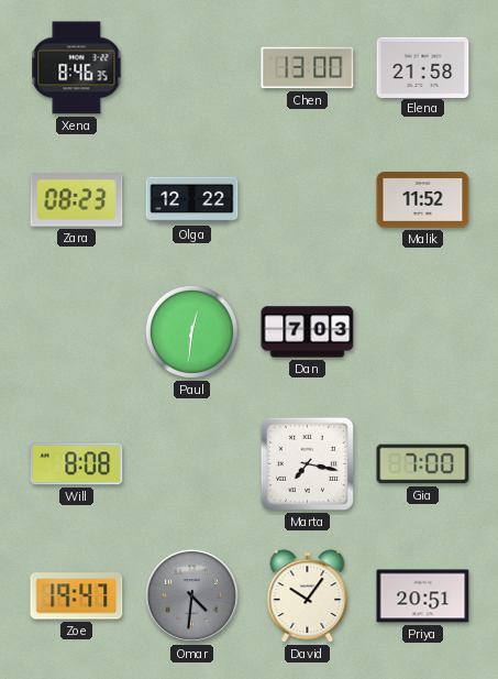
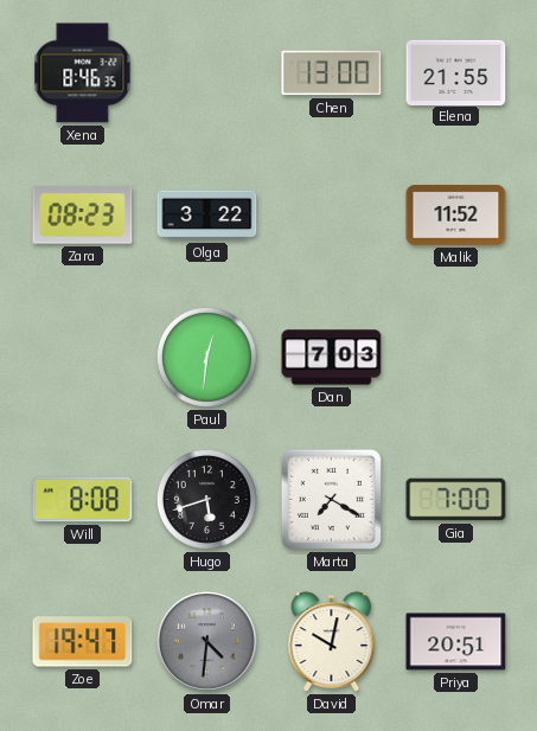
Elena: 21:58 -> 21:55 (456, 72)
Olga: 12:22 -> 3:22 (207, 216)
Hugo: none -> 5:42 (206, 499)
Marta: 7:17 -> 7:20 (331, 499)
David: 10:06 -> 10:02 (332, 642)
